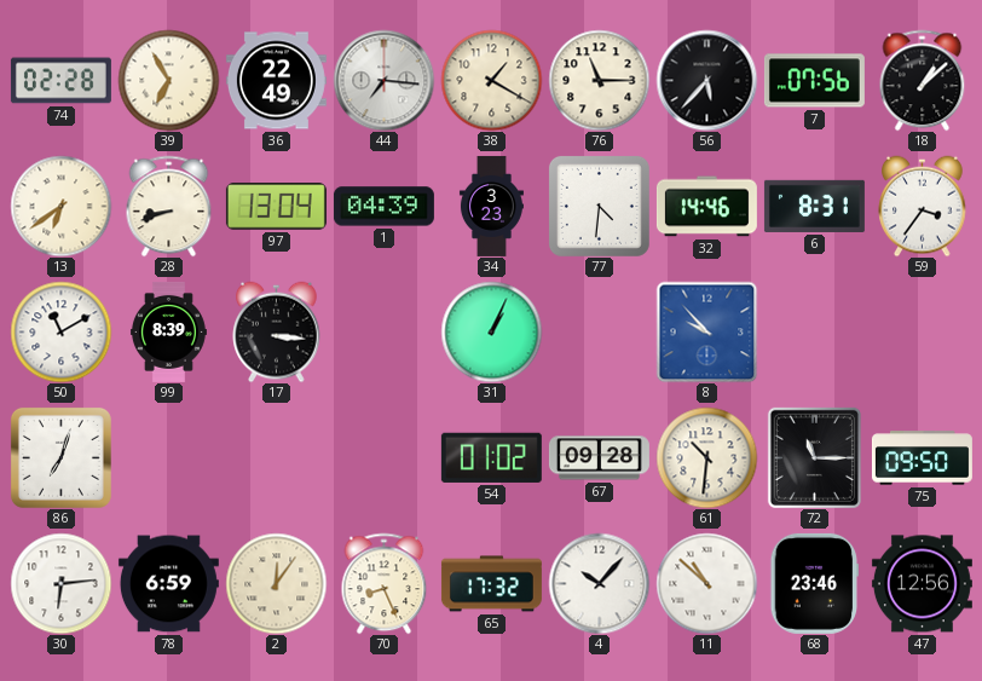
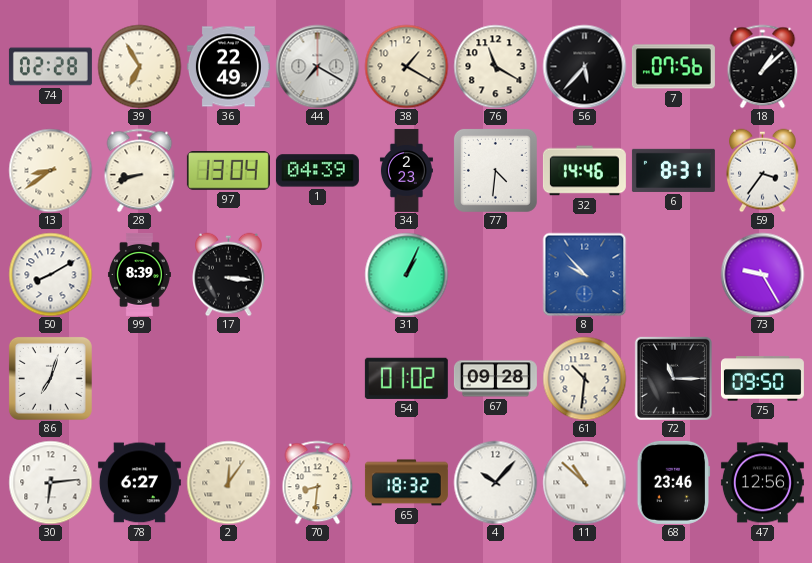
44: 7:16 -> 7:20 (317, 66)
76: 11:15 -> 11:20 (495, 66)
13: 6:39 -> 8:39 (50, 170)
34: 3:23 -> 2:23 (406, 170)
50: 11:10 -> 8:10 (50, 274)
73: none -> 9:25 (762, 274)
78: 6:59 -> 6:27 (139, 483)
70: 8:26 -> 8:31 (318, 482)
65: 17:32 -> 18:32 (406, 483)
